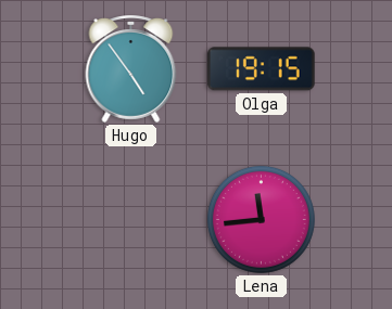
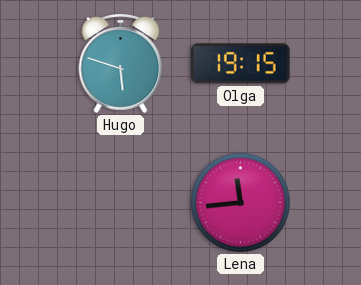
Hugo: 4:54 -> 5:48 (121, 63)
